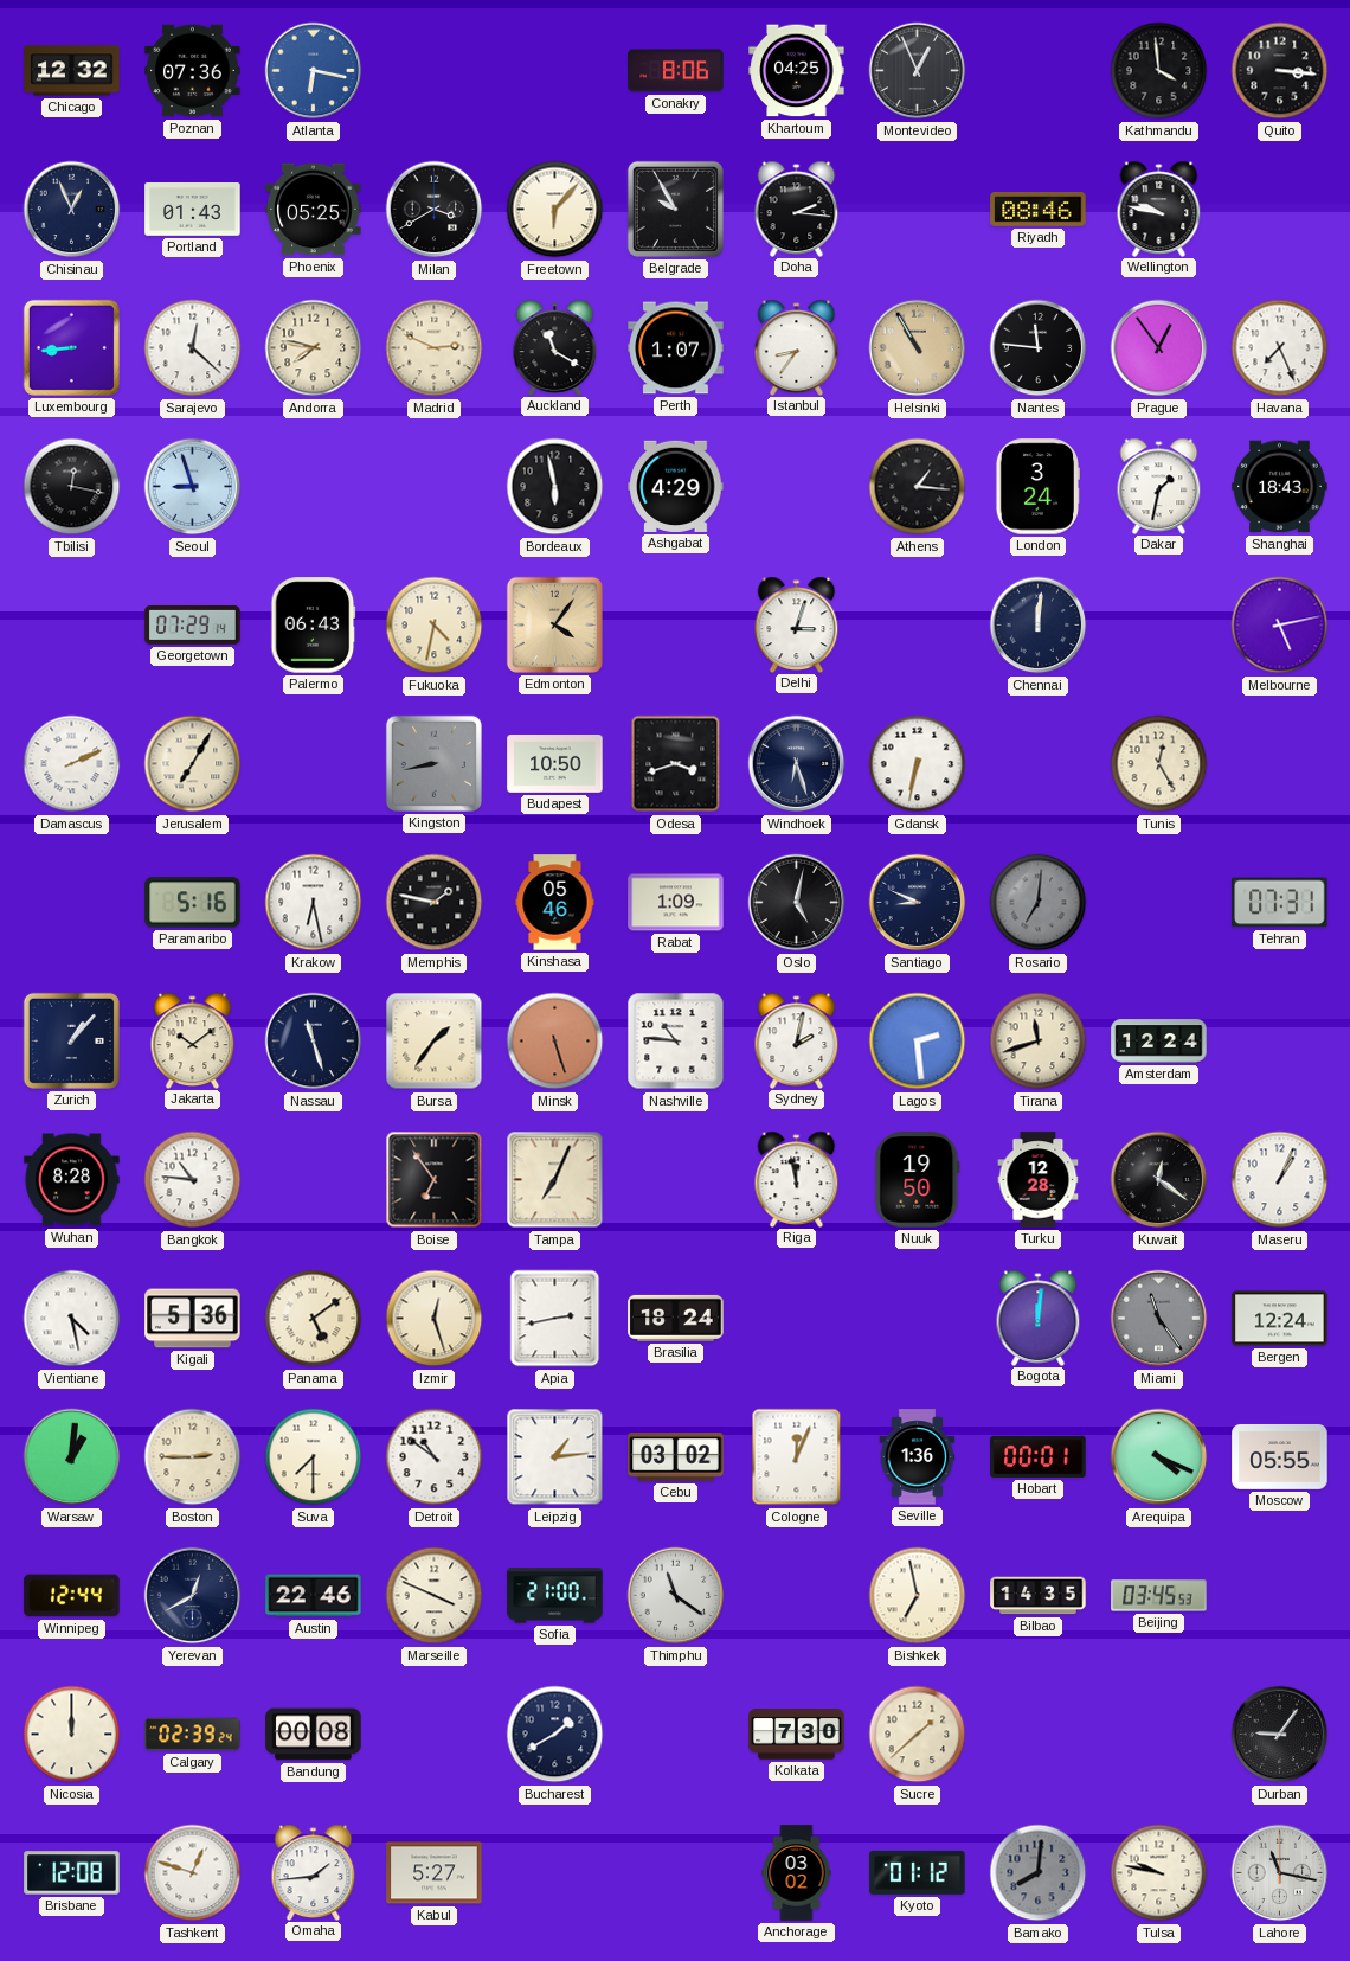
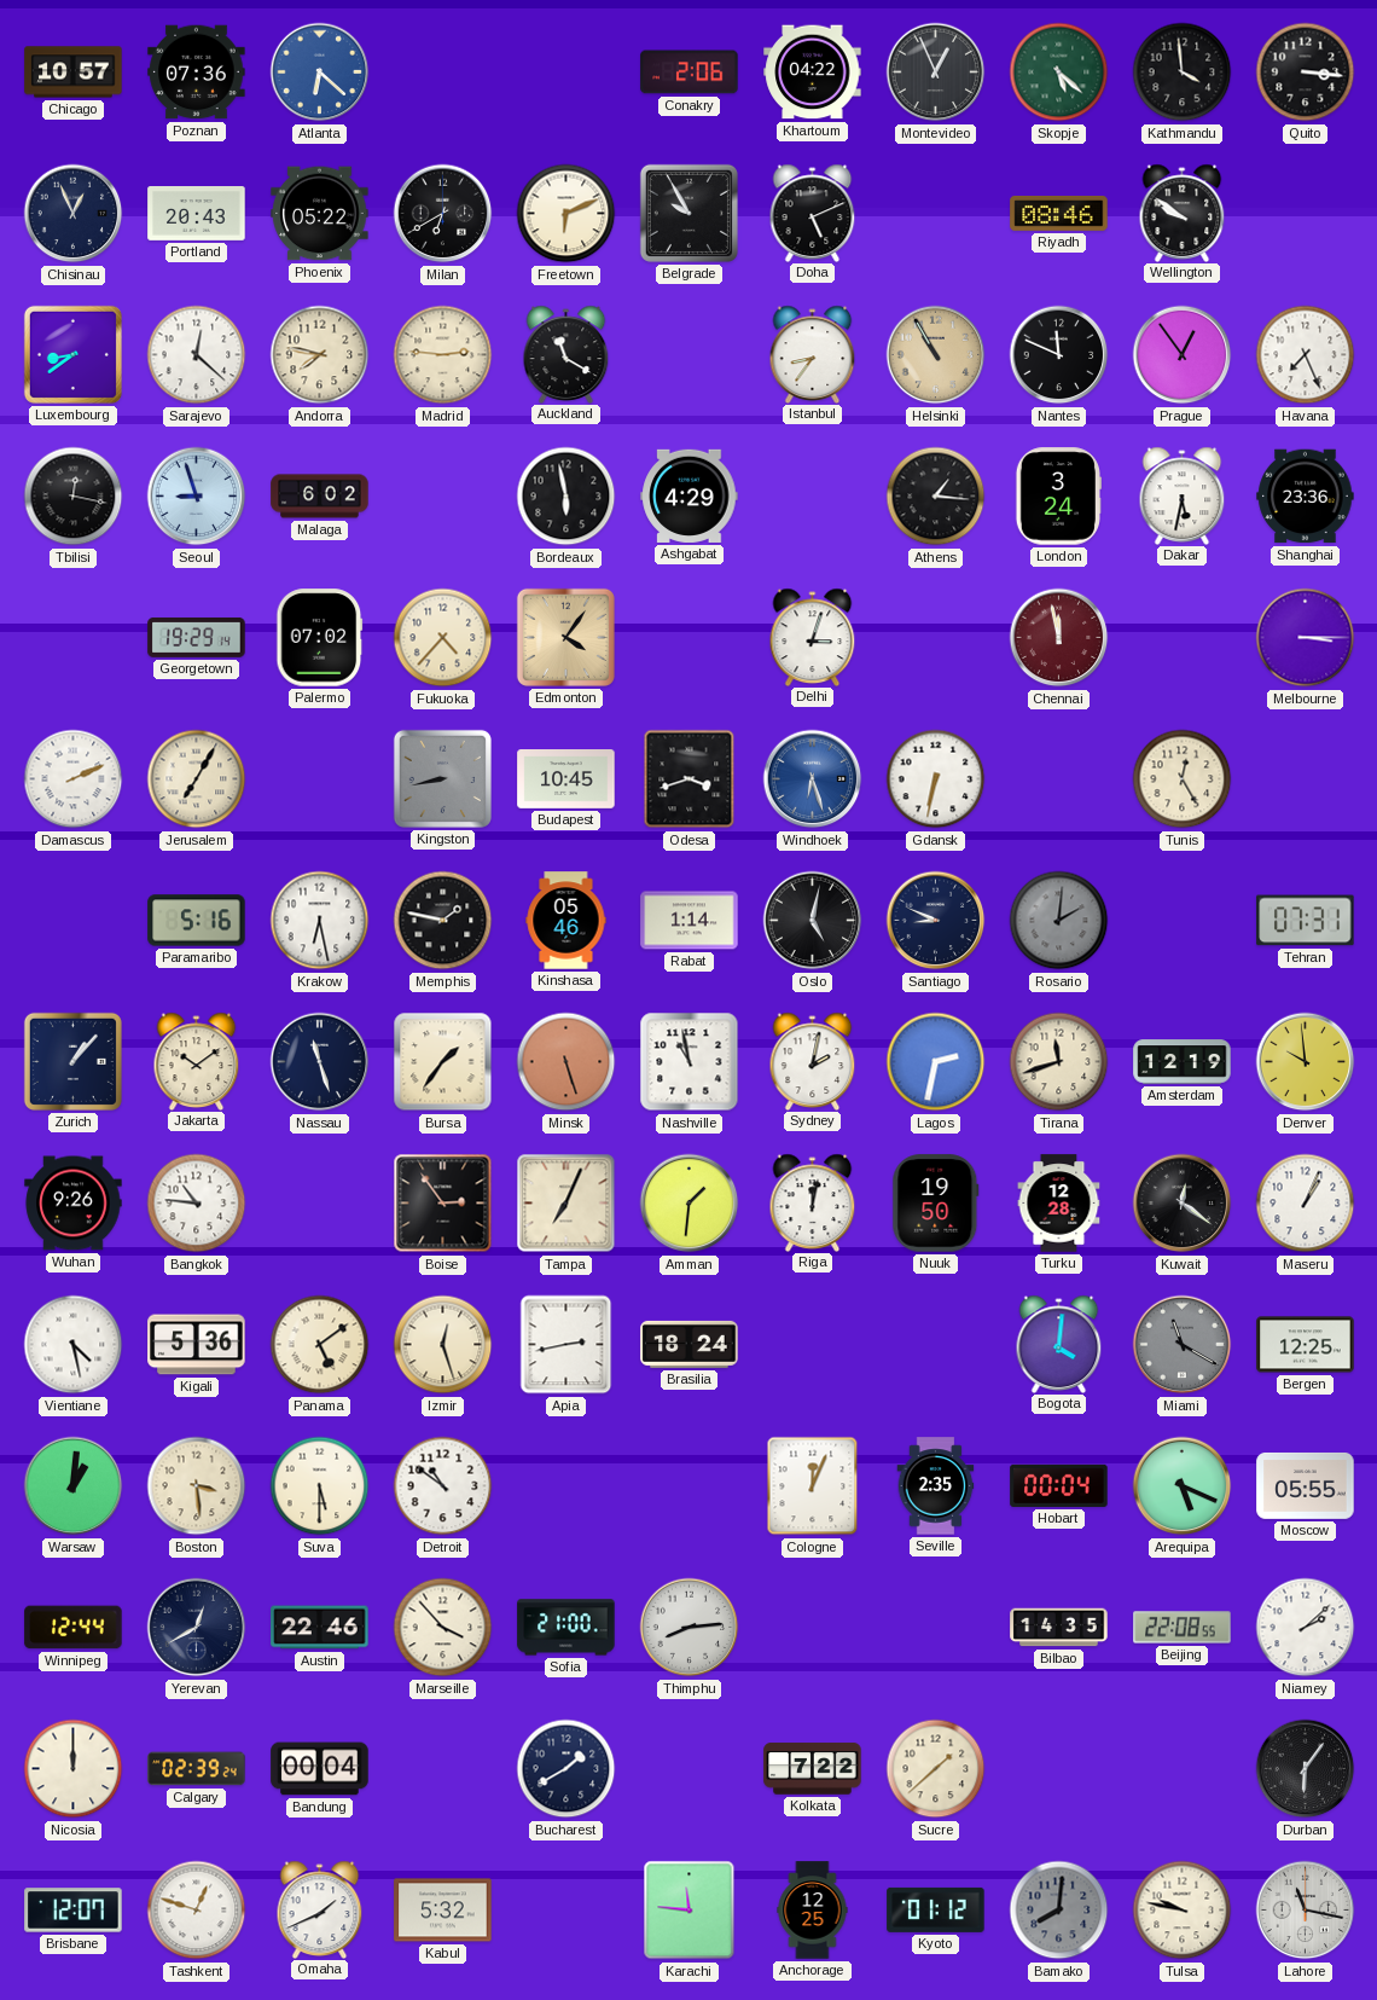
Chicago: 12:32 -> 10:57 (74, 73)
Atlanta: 6:17 -> 6:22 (320, 73)
Conakry: 8:06 -> 2:06 (690, 73)
Khartoum: 04:25 -> 04:22 (813, 73)
Skopje: none -> 5:22 (1059, 73)
Portland: 01:43 -> 20:43 (197, 214)
Phoenix: 05:25 -> 05:22 (320, 214)
Milan: 3:40 -> 6:40 (443, 214)
Freetown: 6:07 -> 6:11 (567, 214)
Doha: 2:16 -> 5:11 (813, 213)
Wellington: 9:47 -> 9:51 (1183, 213)
Luxembourg: 8:44 -> 8:39 (72, 354)
Madrid: 2:49 -> 2:46 (443, 355)
Perth: 1:07 -> none (676, 348)
Nantes: 11:46 -> 11:49 (1059, 355)
Malaga: none -> 6:02 (320, 497)
Dakar: 1:32 -> 5:32 (1183, 495)
Shanghai: 18:43 -> 23:36 (1306, 497)
Georgetown: 07:29 -> 19:29 (197, 638)
Palermo: 06:43 -> 07:02 (320, 638)
Fukuoka: 4:32 -> 4:37 (443, 638)
Chennai: 12:01 -> 11:58 (1059, 638)
Chennai dial: navy -> burgundy (1059, 638)
Melbourne: 5:13 -> 3:15 (1306, 638)
Budapest: 10:50 -> 10:45 (567, 779)
Windhoek dial: navy -> blue (813, 779)
Rabat: 1:09 -> 1:14 (690, 921)
Rosario: 7:01 -> 2:01 (1059, 921)
Nashville: 10:46 -> 10:58 (690, 1062)
Lagos: 2:29 -> 2:32 (936, 1062)
Amsterdam: 12:24 -> 12:19 (1183, 1062)
Denver: none -> 9:59 (1306, 1062)
Wuhan: 8:28 -> 9:26 (74, 1204)
Boise: 6:54 -> 2:54 (443, 1204)
Amman: none -> 1:31 (690, 1204)
Riga: 11:58 -> 12:02 (813, 1202)
Bogota: 12:01 -> 4:01 (1059, 1344)
Miami: 11:24 -> 11:20 (1183, 1345)
Bergen: 12:24 -> 12:25 (1306, 1345)
Boston: 2:45 -> 3:29 (197, 1486)
Suva: 7:30 -> 5:30 (320, 1486)
Leipzig: 1:14 -> none (555, 1457)
Cebu: 03:02 -> none (676, 1457)
Seville: 1:36 -> 2:35 (936, 1486)
Hobart: 00:01 -> 00:04 (1059, 1485)
Arequipa: 4:19 -> 5:19 (1183, 1486)
Marseille: 3:49 -> 3:53 (443, 1628)
Thimphu: 11:21 -> 8:14 (690, 1628)
Bishkek: 6:58 -> none (918, 1596)
Beijing: 03:45 -> 22:08 (1183, 1628)
Niamey: none -> 2:08 (1306, 1628)
Bandung: 00:08 -> 00:04 (320, 1769)
Kolkata: 7:30 -> 7:22 (813, 1769)
Durban: 9:06 -> 6:06 (1306, 1769)
Brisbane: 12:08 -> 12:07 (74, 1911)
Omaha: 1:44 -> 1:41 (320, 1909)
Kabul: 5:27 -> 5:32 (443, 1911)
Karachi: none -> 11:46 (690, 1911)
Anchorage: 03:02 -> 12:25 (813, 1911)
